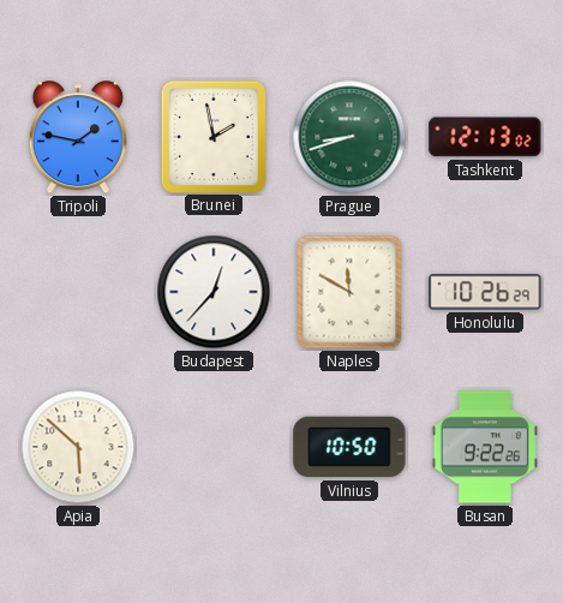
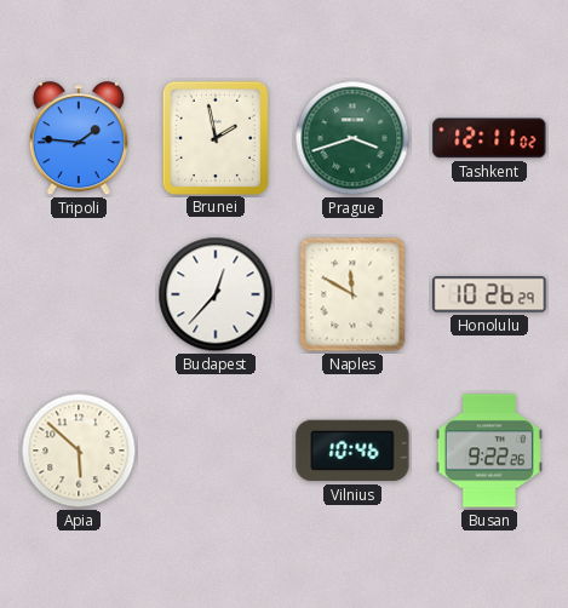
Tripoli: 1:47 -> 1:46 (79, 139)
Prague: 8:42 -> 3:42 (352, 138)
Tashkent: 12:13 -> 12:11 (489, 138)
Vilnius: 10:50 -> 10:46 (352, 451)
